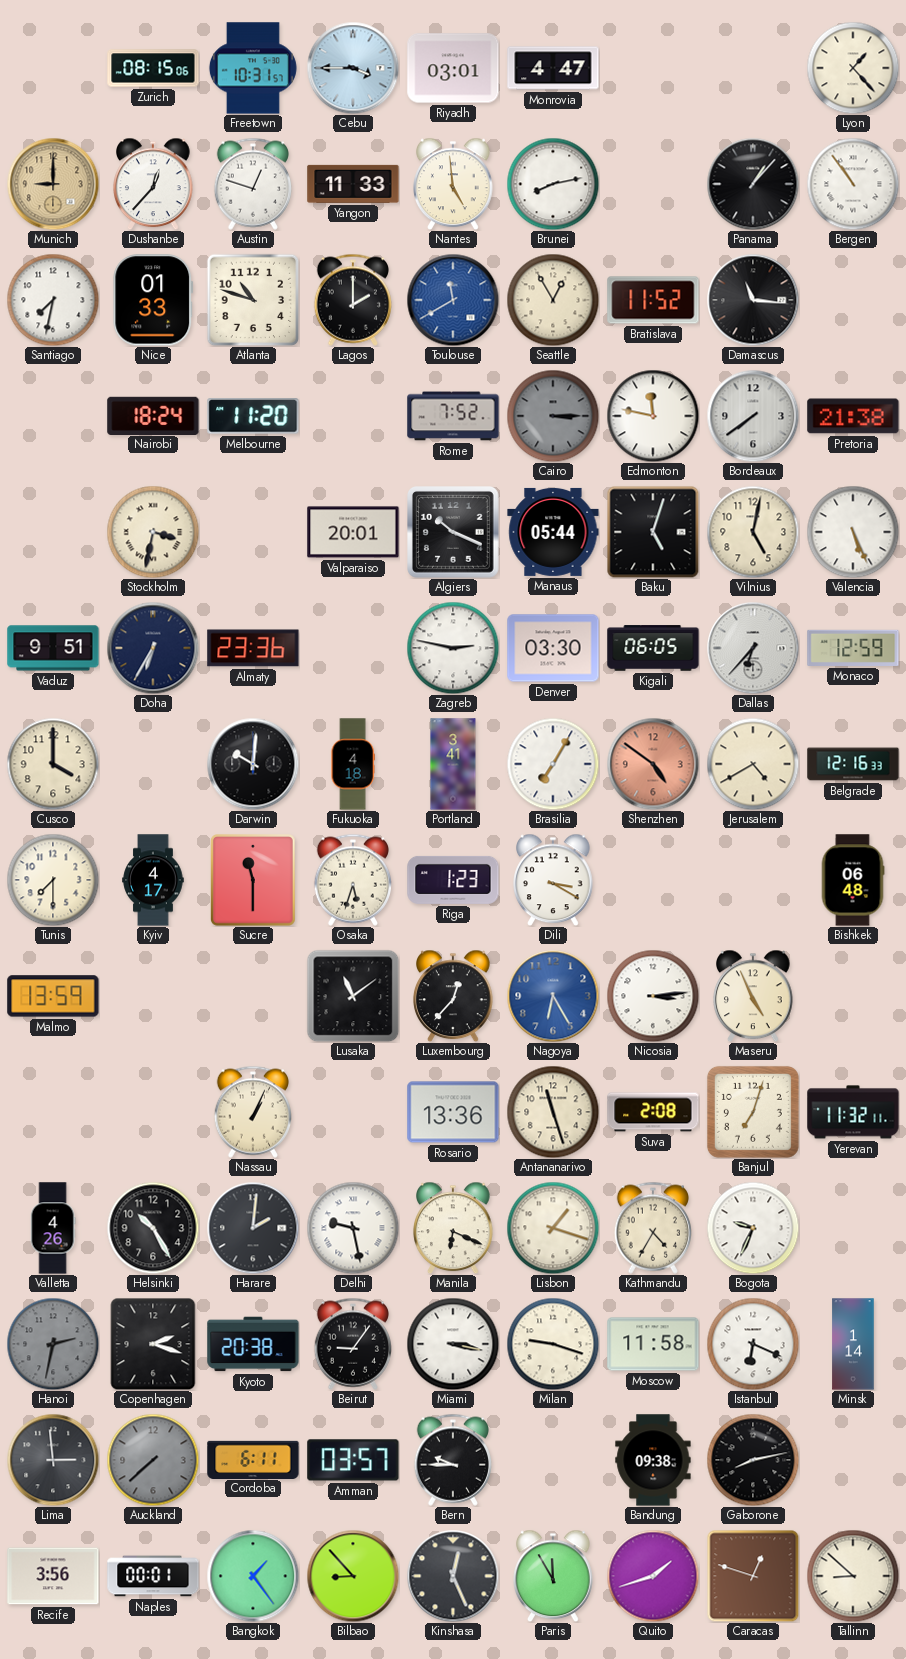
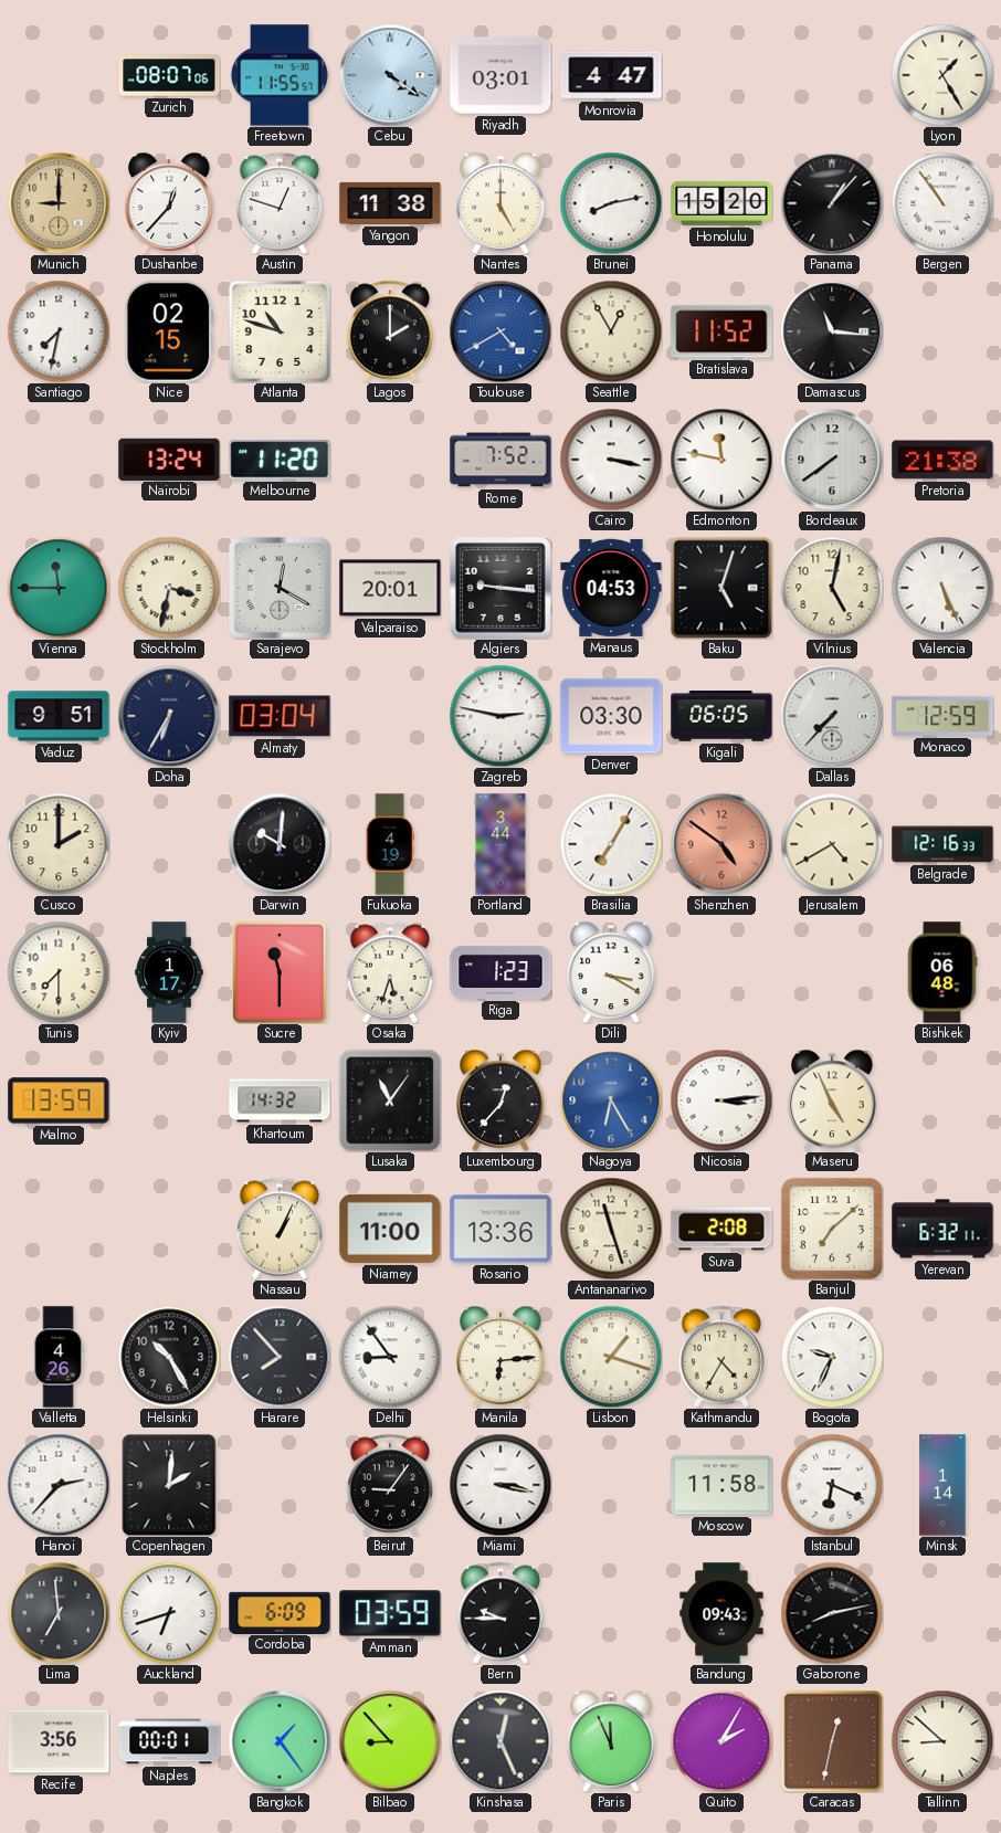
Zurich: 08:15 -> 08:07 (169, 75)
Freetown: 10:31 -> 11:55 (280, 75)
Cebu: 3:45 -> 4:21 (390, 75)
Lyon: 1:23 -> 1:25 (942, 75)
Yangon: 11:33 -> 11:38 (390, 203)
Nantes: 4:59 -> 5:00 (500, 203)
Honolulu: none -> 15:20 (721, 203)
Nice: 01:33 -> 02:15 (169, 331)
Toulouse: 11:40 -> 4:40 (500, 331)
Nairobi: 18:24 -> 13:24 (169, 459)
Cairo: 3:15 -> 3:17 (611, 460)
Cairo dial: grey -> white (611, 460)
Vienna: none -> 11:45 (59, 588)
Sarajevo: none -> 12:20 (281, 589)
Algiers: 10:19 -> 9:16 (502, 589)
Manaus: 05:44 -> 04:53 (611, 588)
Almaty: 23:36 -> 03:04 (280, 716)
Dallas: 6:37 -> 7:37 (832, 716)
Cusco: 4:00 -> 2:00 (59, 844)
Fukuoka: 4:18 -> 4:19 (390, 844)
Portland: 3:41 -> 3:44 (500, 844)
Kyiv: 4:17 -> 1:17 (169, 972)
Khartoum: none -> 14:32 (280, 1100)
Lusaka: 11:09 -> 11:06 (390, 1100)
Niamey: none -> 11:00 (390, 1229)
Banjul: 7:03 -> 7:08 (832, 1229)
Yerevan: 11:32 -> 6:32 (942, 1229)
Harare: 2:01 -> 7:53 (280, 1357)
Delhi: 9:28 -> 8:54 (390, 1357)
Manila: 6:19 -> 6:14 (500, 1357)
Hanoi: 2:32 -> 2:37 (59, 1485)
Hanoi dial: grey -> white (59, 1485)
Copenhagen: 2:18 -> 2:01 (169, 1485)
Kyoto: 20:38 -> none (253, 1344)
Milan: 9:18 -> none (553, 1344)
Lima: 2:59 -> 6:59 (59, 1613)
Auckland: 7:38 -> 6:42 (169, 1613)
Auckland dial: grey -> white (169, 1613)
Cordoba: 6:11 -> 6:09 (280, 1612)
Amman: 03:57 -> 03:59 (390, 1613)
Bandung: 09:38 -> 09:43 (721, 1613)
Paris: 11:55 -> 11:56 (611, 1741)
Quito: 1:42 -> 2:05 (721, 1741)
Caracas: 12:48 -> 12:32 (832, 1741)
